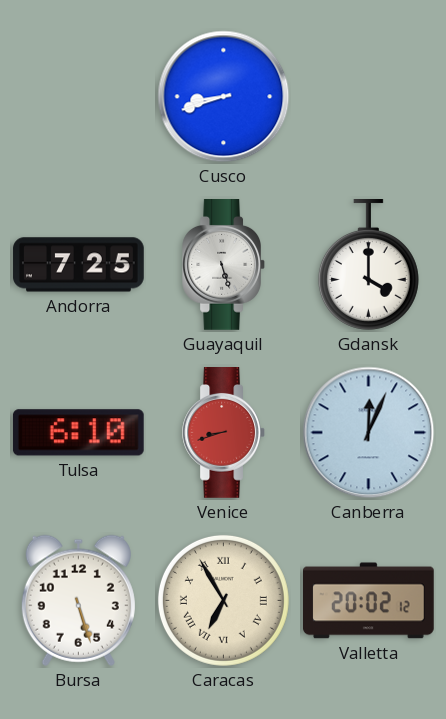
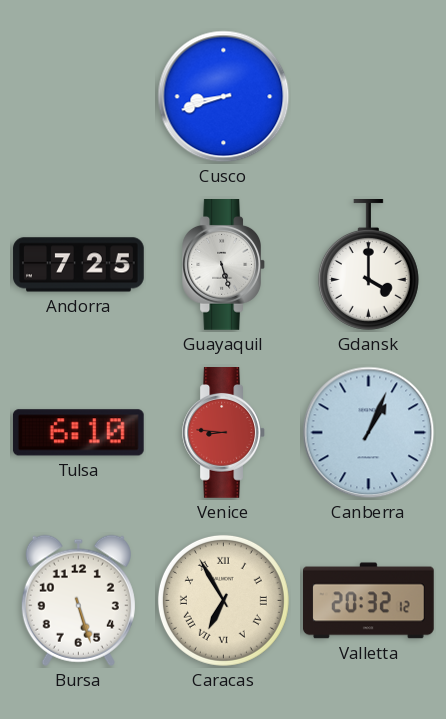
Venice: 8:42 -> 8:46 (223, 433)
Canberra: 12:04 -> 1:04 (369, 433)
Valletta: 20:02 -> 20:32 (369, 601)
